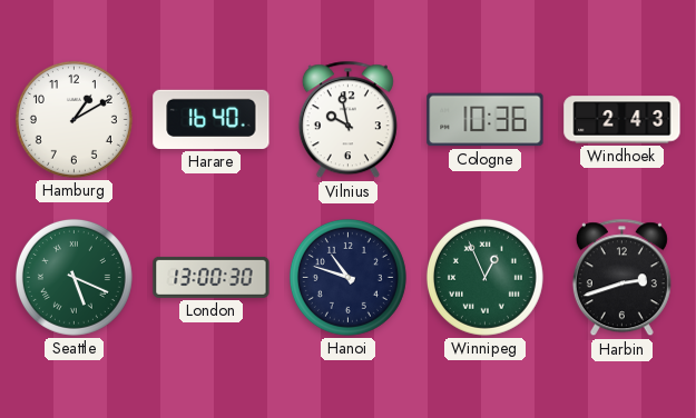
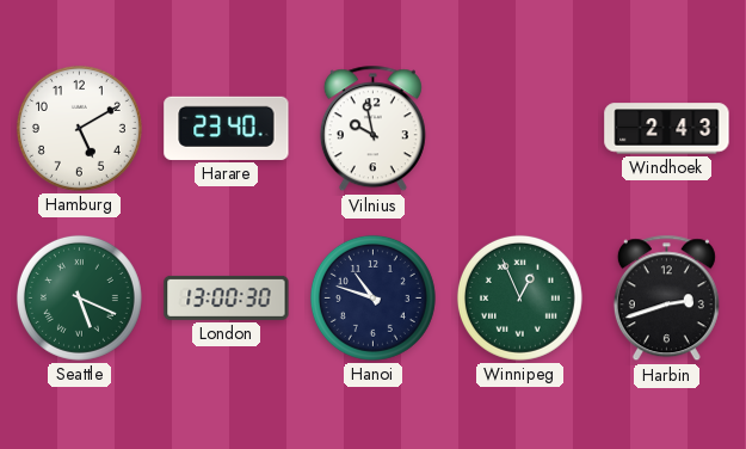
Hamburg: 1:10 -> 5:10 (79, 128)
Harare: 16:40 -> 23:40 (227, 128)
Cologne: 10:36 -> none (486, 120)
